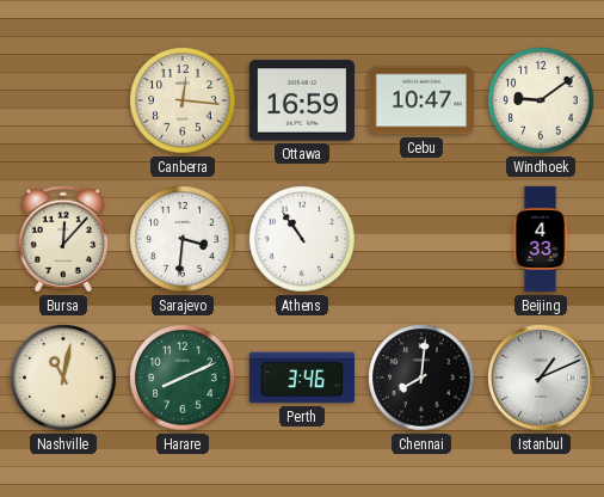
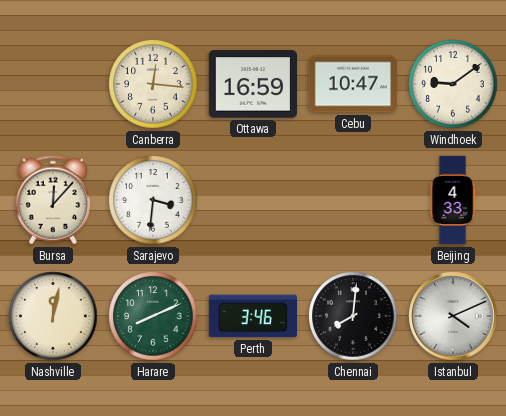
Athens: 10:54 -> none (302, 239)
Nashville: 11:02 -> 12:02 (53, 316)
Istanbul: 1:11 -> 4:11 (453, 316)
